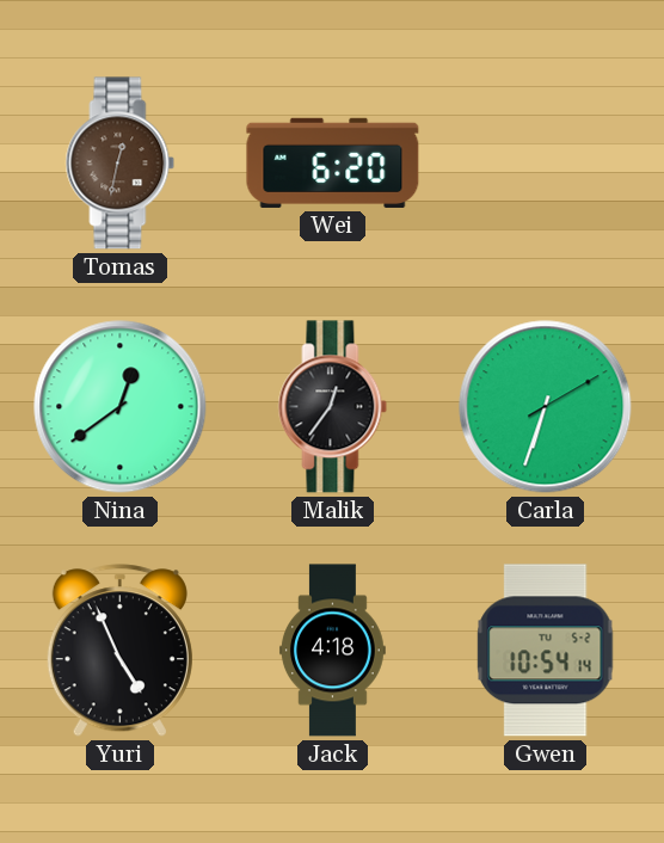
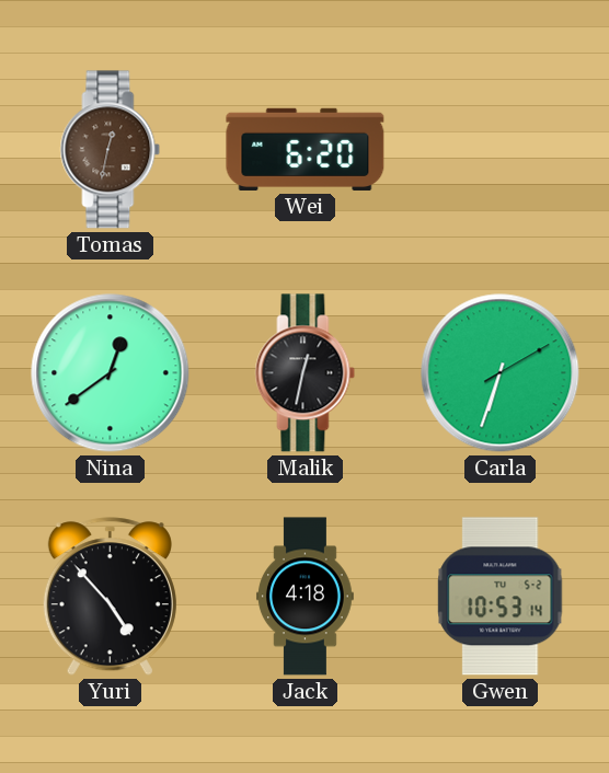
Malik: 12:36 -> 12:32 (306, 373)
Yuri: 4:56 -> 4:53 (110, 597)
Gwen: 10:54 -> 10:53 (501, 597)
